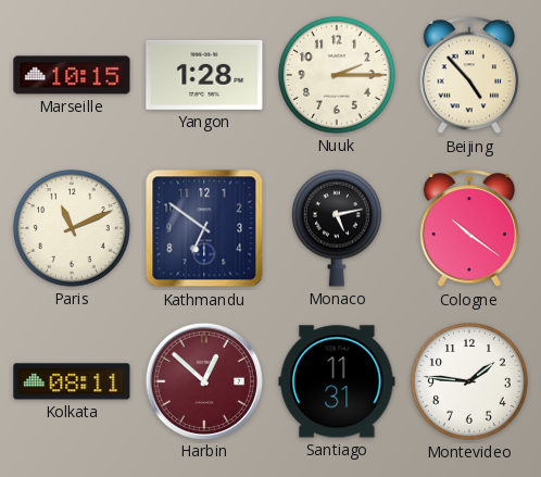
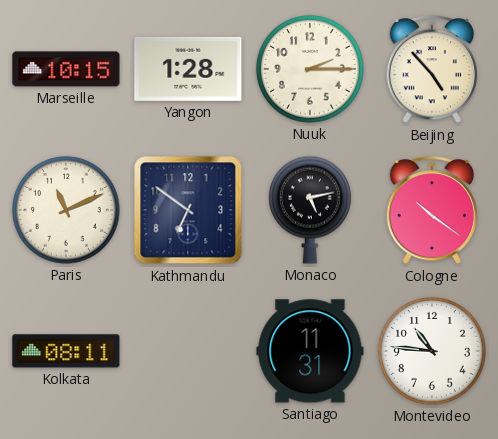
Harbin: 12:52 -> none (203, 380)
Montevideo: 1:46 -> 10:46 (432, 351)
